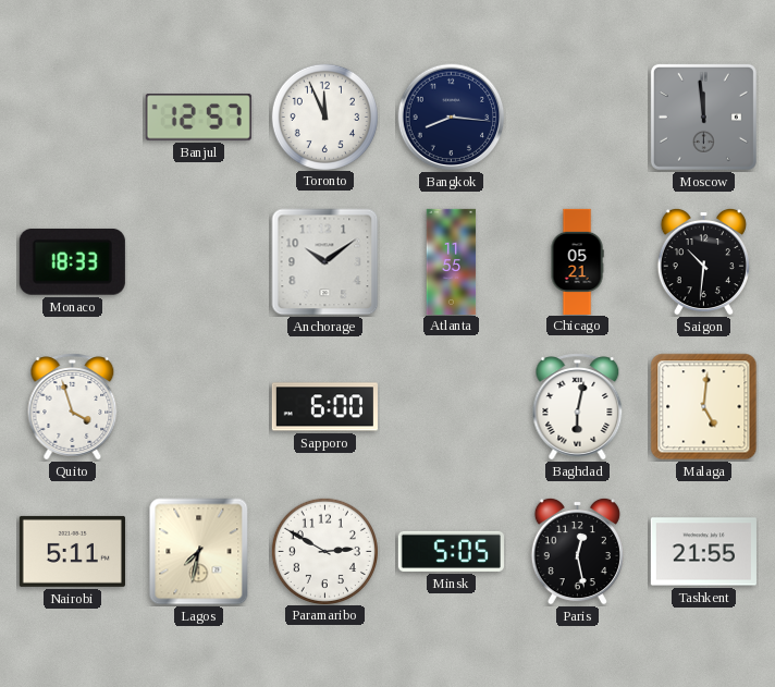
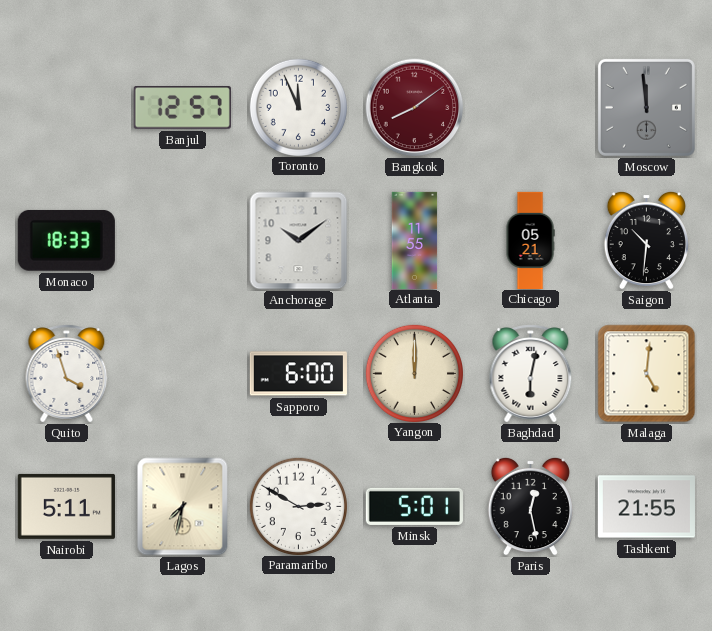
Bangkok: 8:16 -> 8:09 (415, 108)
Bangkok dial: navy -> burgundy (415, 108)
Yangon: none -> 12:00 (414, 373)
Minsk: 5:05 -> 5:01 (414, 506)
